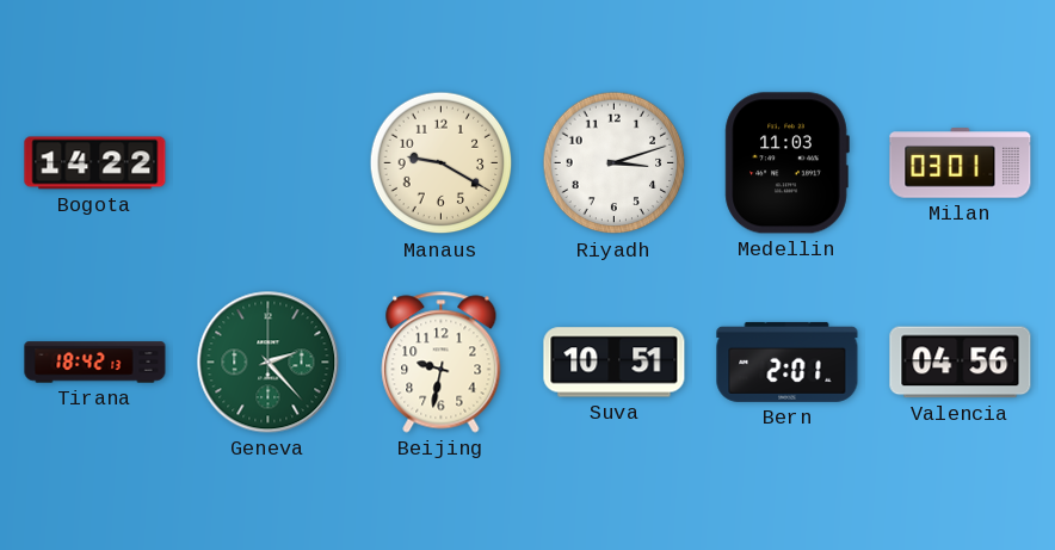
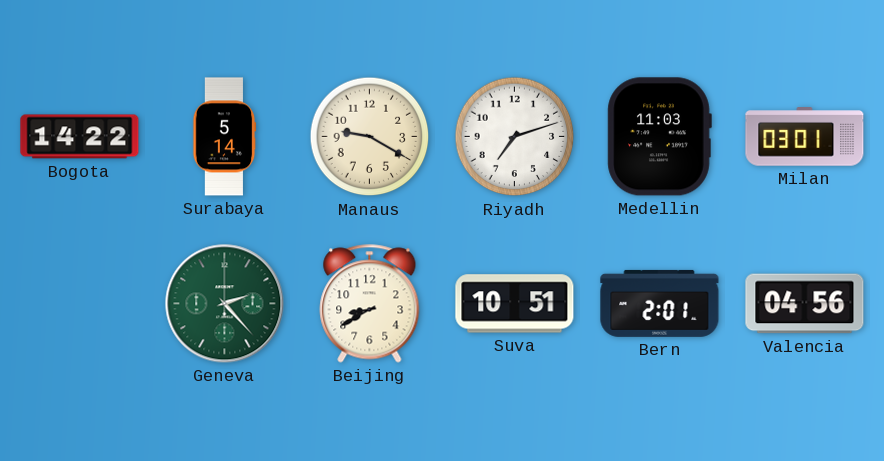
Surabaya: none -> 5:14 (224, 137)
Riyadh: 3:12 -> 7:12 (515, 137)
Tirana: 18:42 -> none (95, 363)
Beijing: 9:32 -> 8:40 (370, 304)
